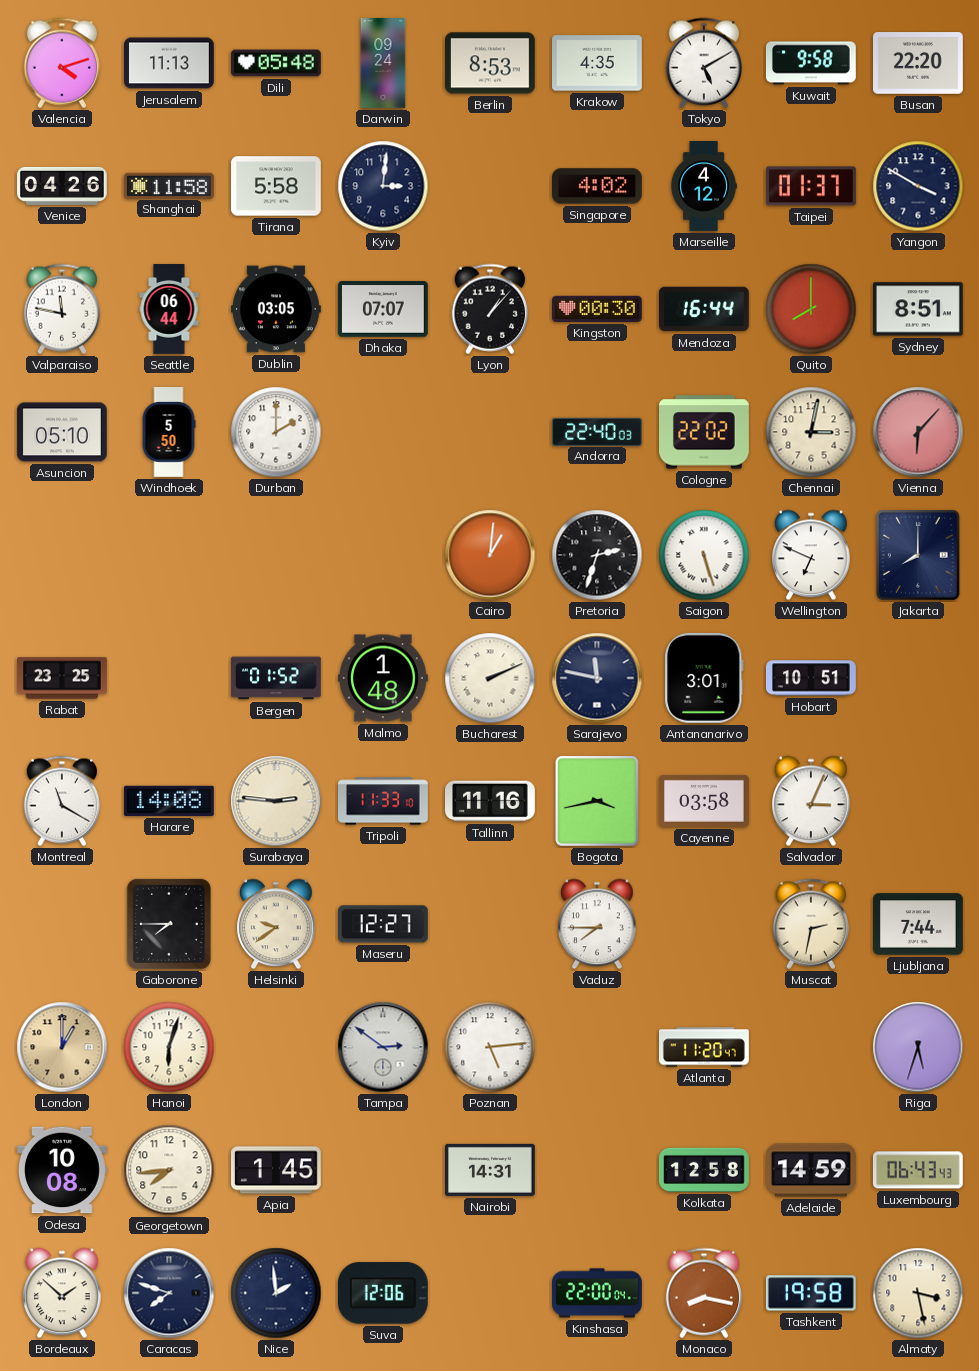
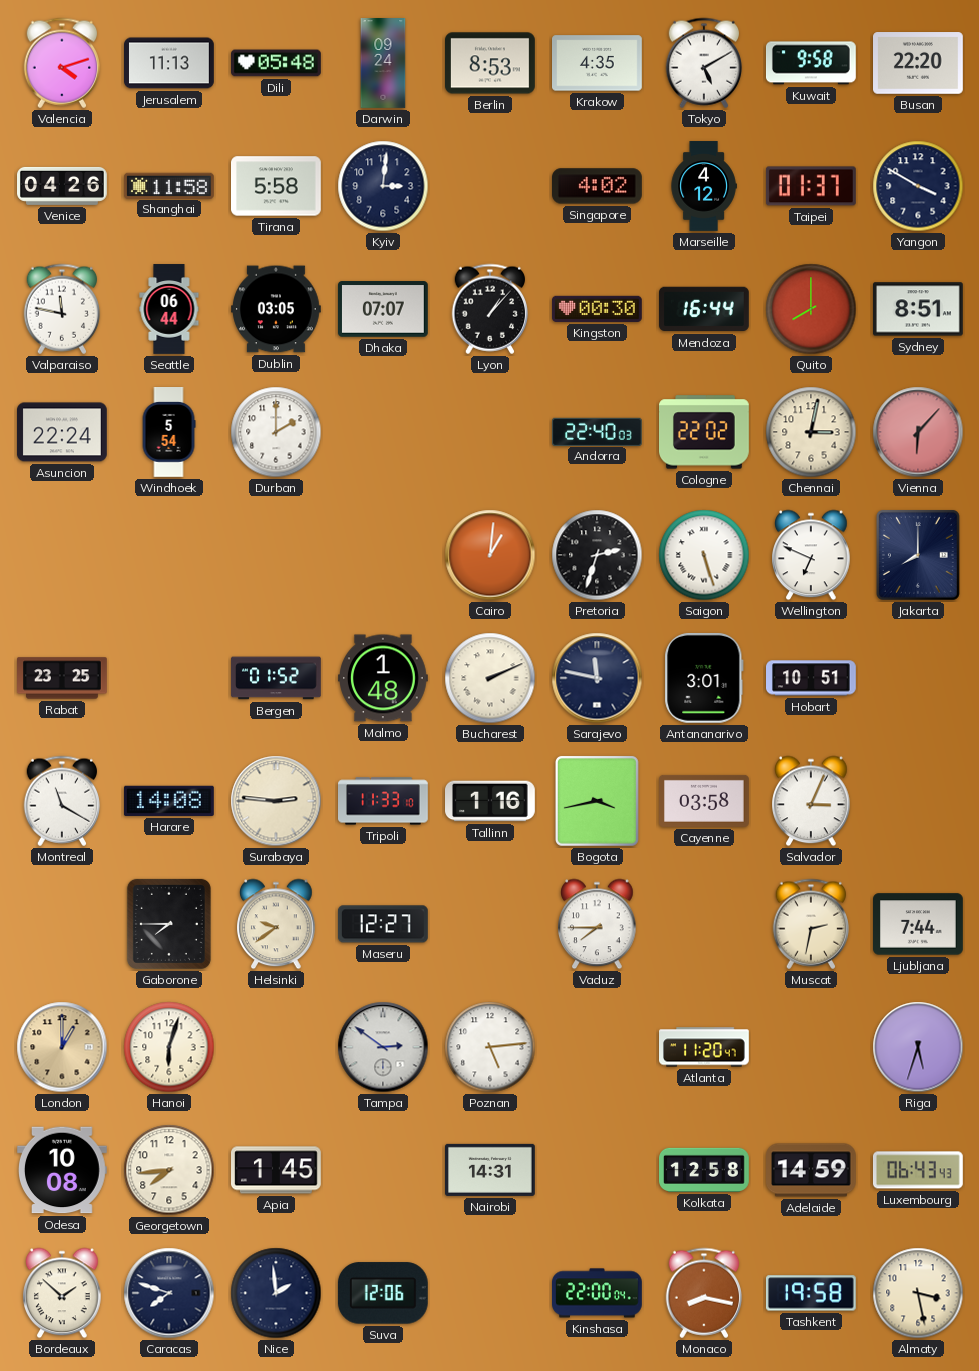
Asuncion: 05:10 -> 22:24 (63, 432)
Windhoek: 5:50 -> 5:54 (169, 432)
Tallinn: 11:16 -> 1:16 (491, 801)
